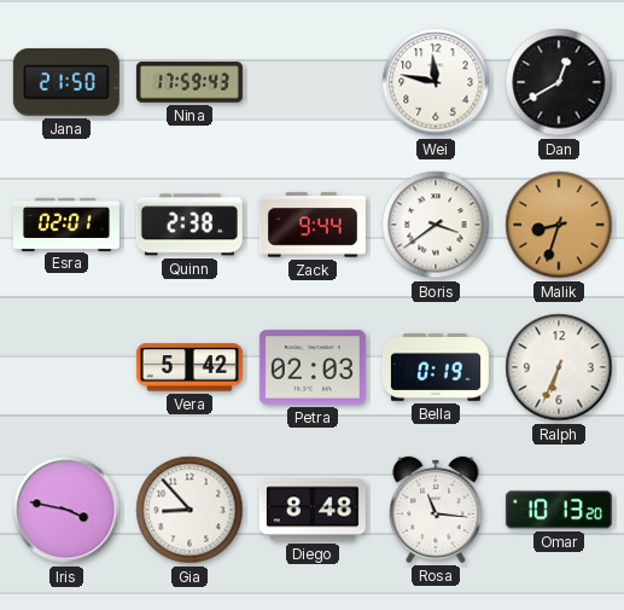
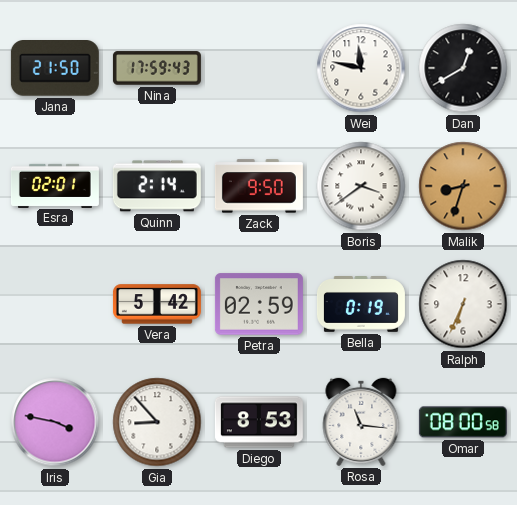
Quinn: 2:38 -> 2:14 (157, 186)
Zack: 9:44 -> 9:50 (259, 186)
Petra: 02:03 -> 02:59 (259, 304)
Diego: 8:48 -> 8:53 (259, 422)
Omar: 10:13 -> 08:00 (463, 422)
